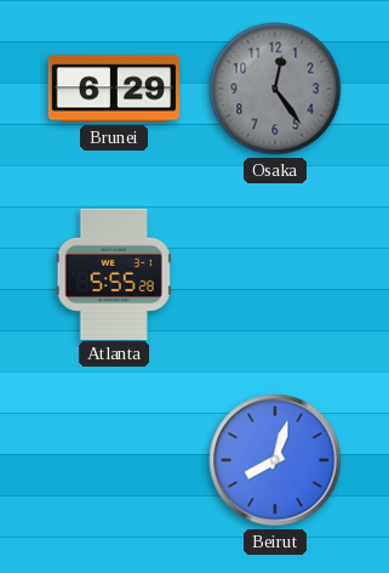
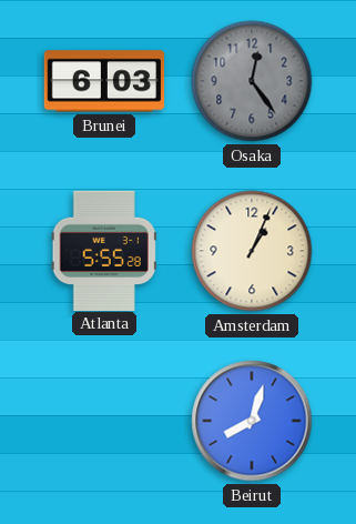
Brunei: 6:29 -> 6:03 (104, 81)
Amsterdam: none -> 1:04 (252, 251)
